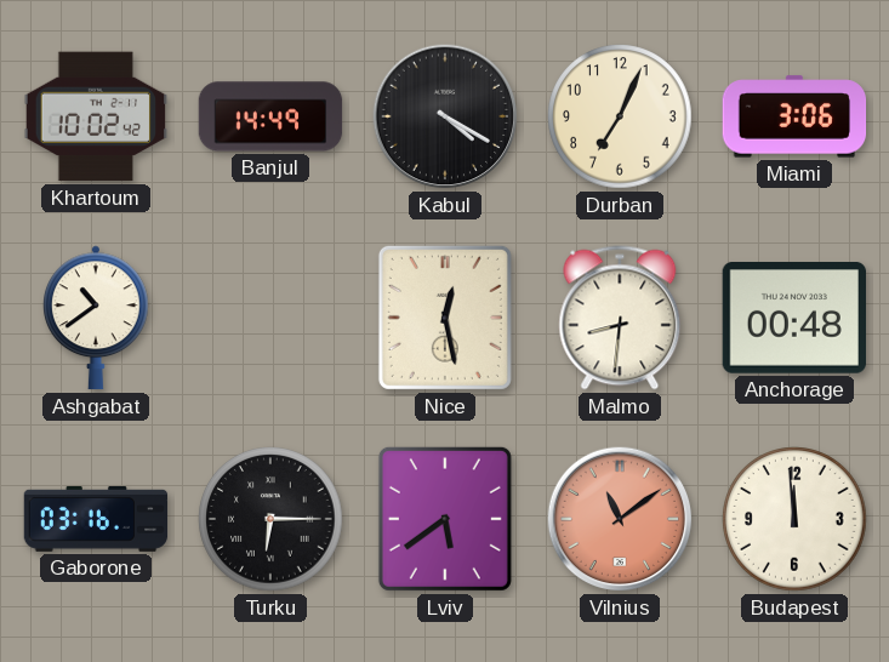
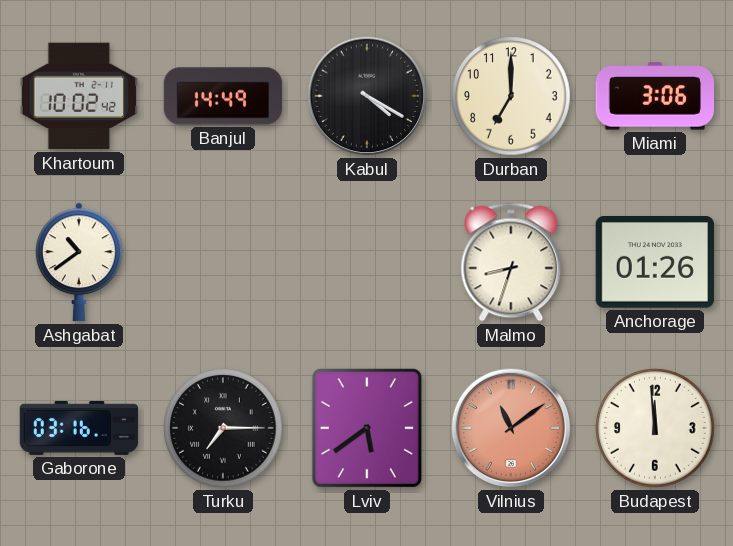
Durban: 7:04 -> 7:00 (511, 96)
Nice: 12:28 -> none (445, 318)
Malmo: 8:31 -> 8:33 (511, 262)
Anchorage: 00:48 -> 01:26 (654, 263)
Turku: 6:15 -> 7:15 (223, 428)
